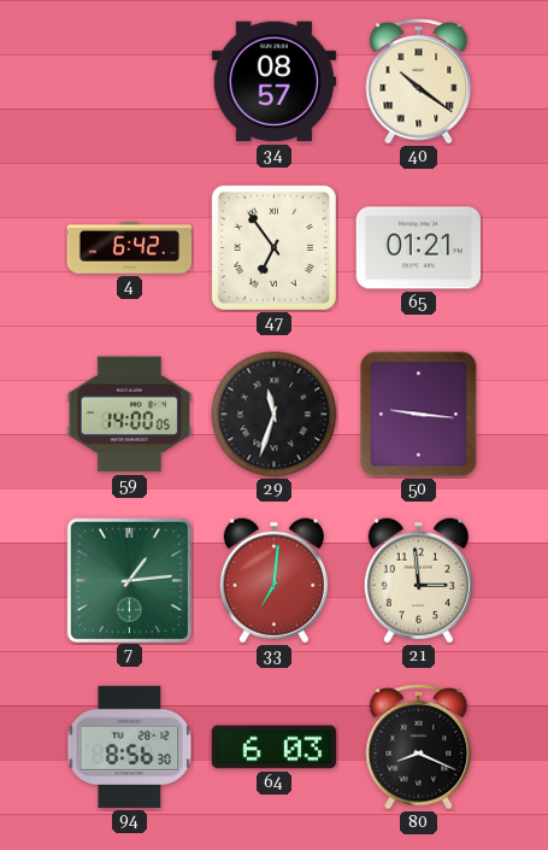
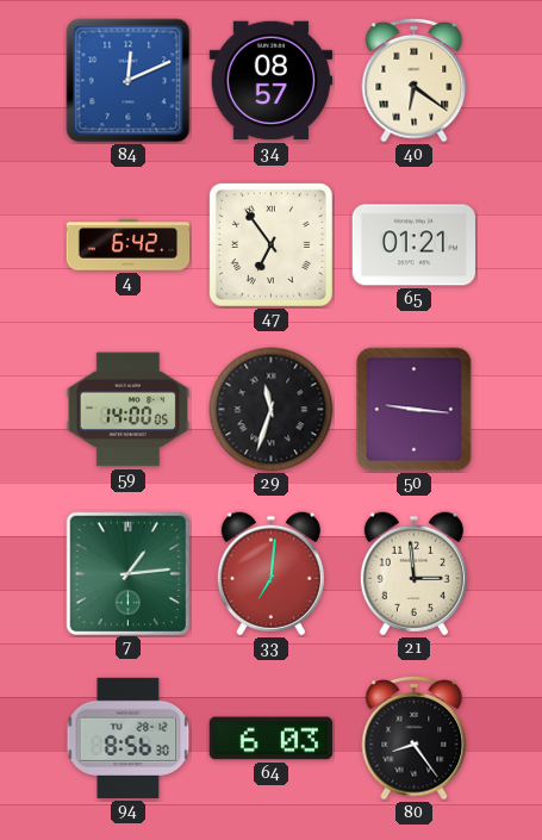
84: none -> 12:11 (129, 81)
40: 10:21 -> 6:21 (415, 81)
80: 8:19 -> 8:24 (415, 739)
